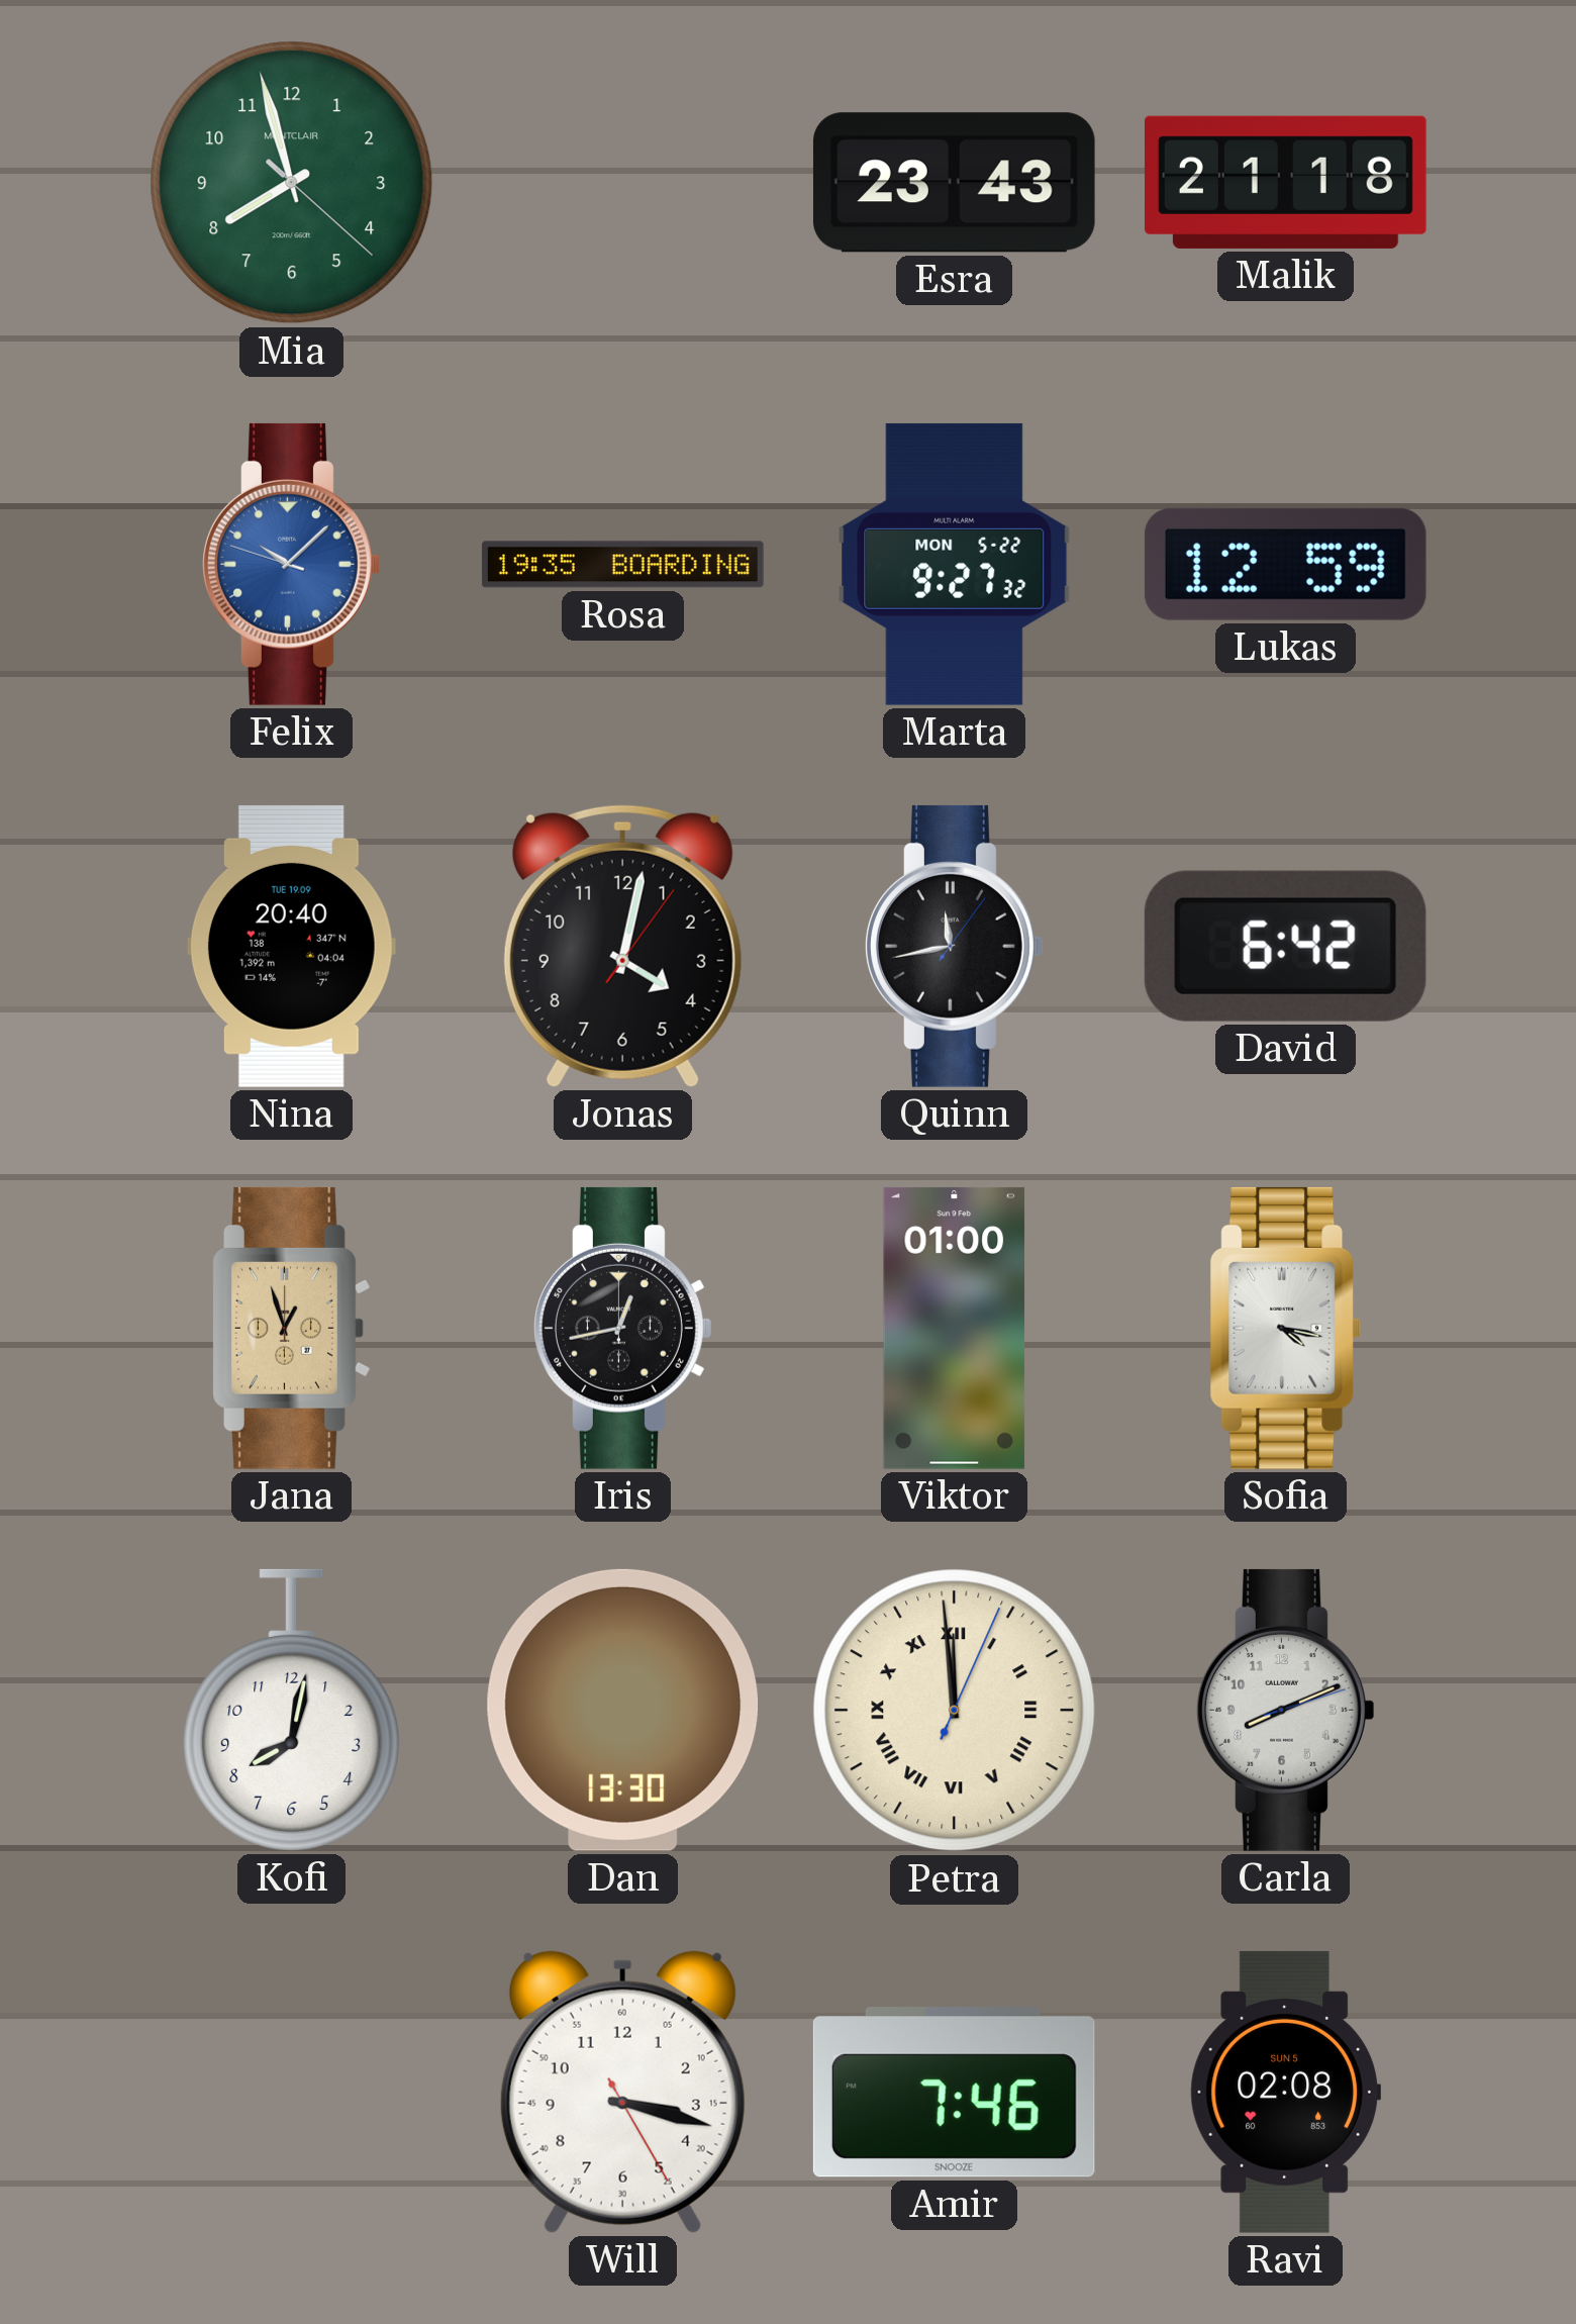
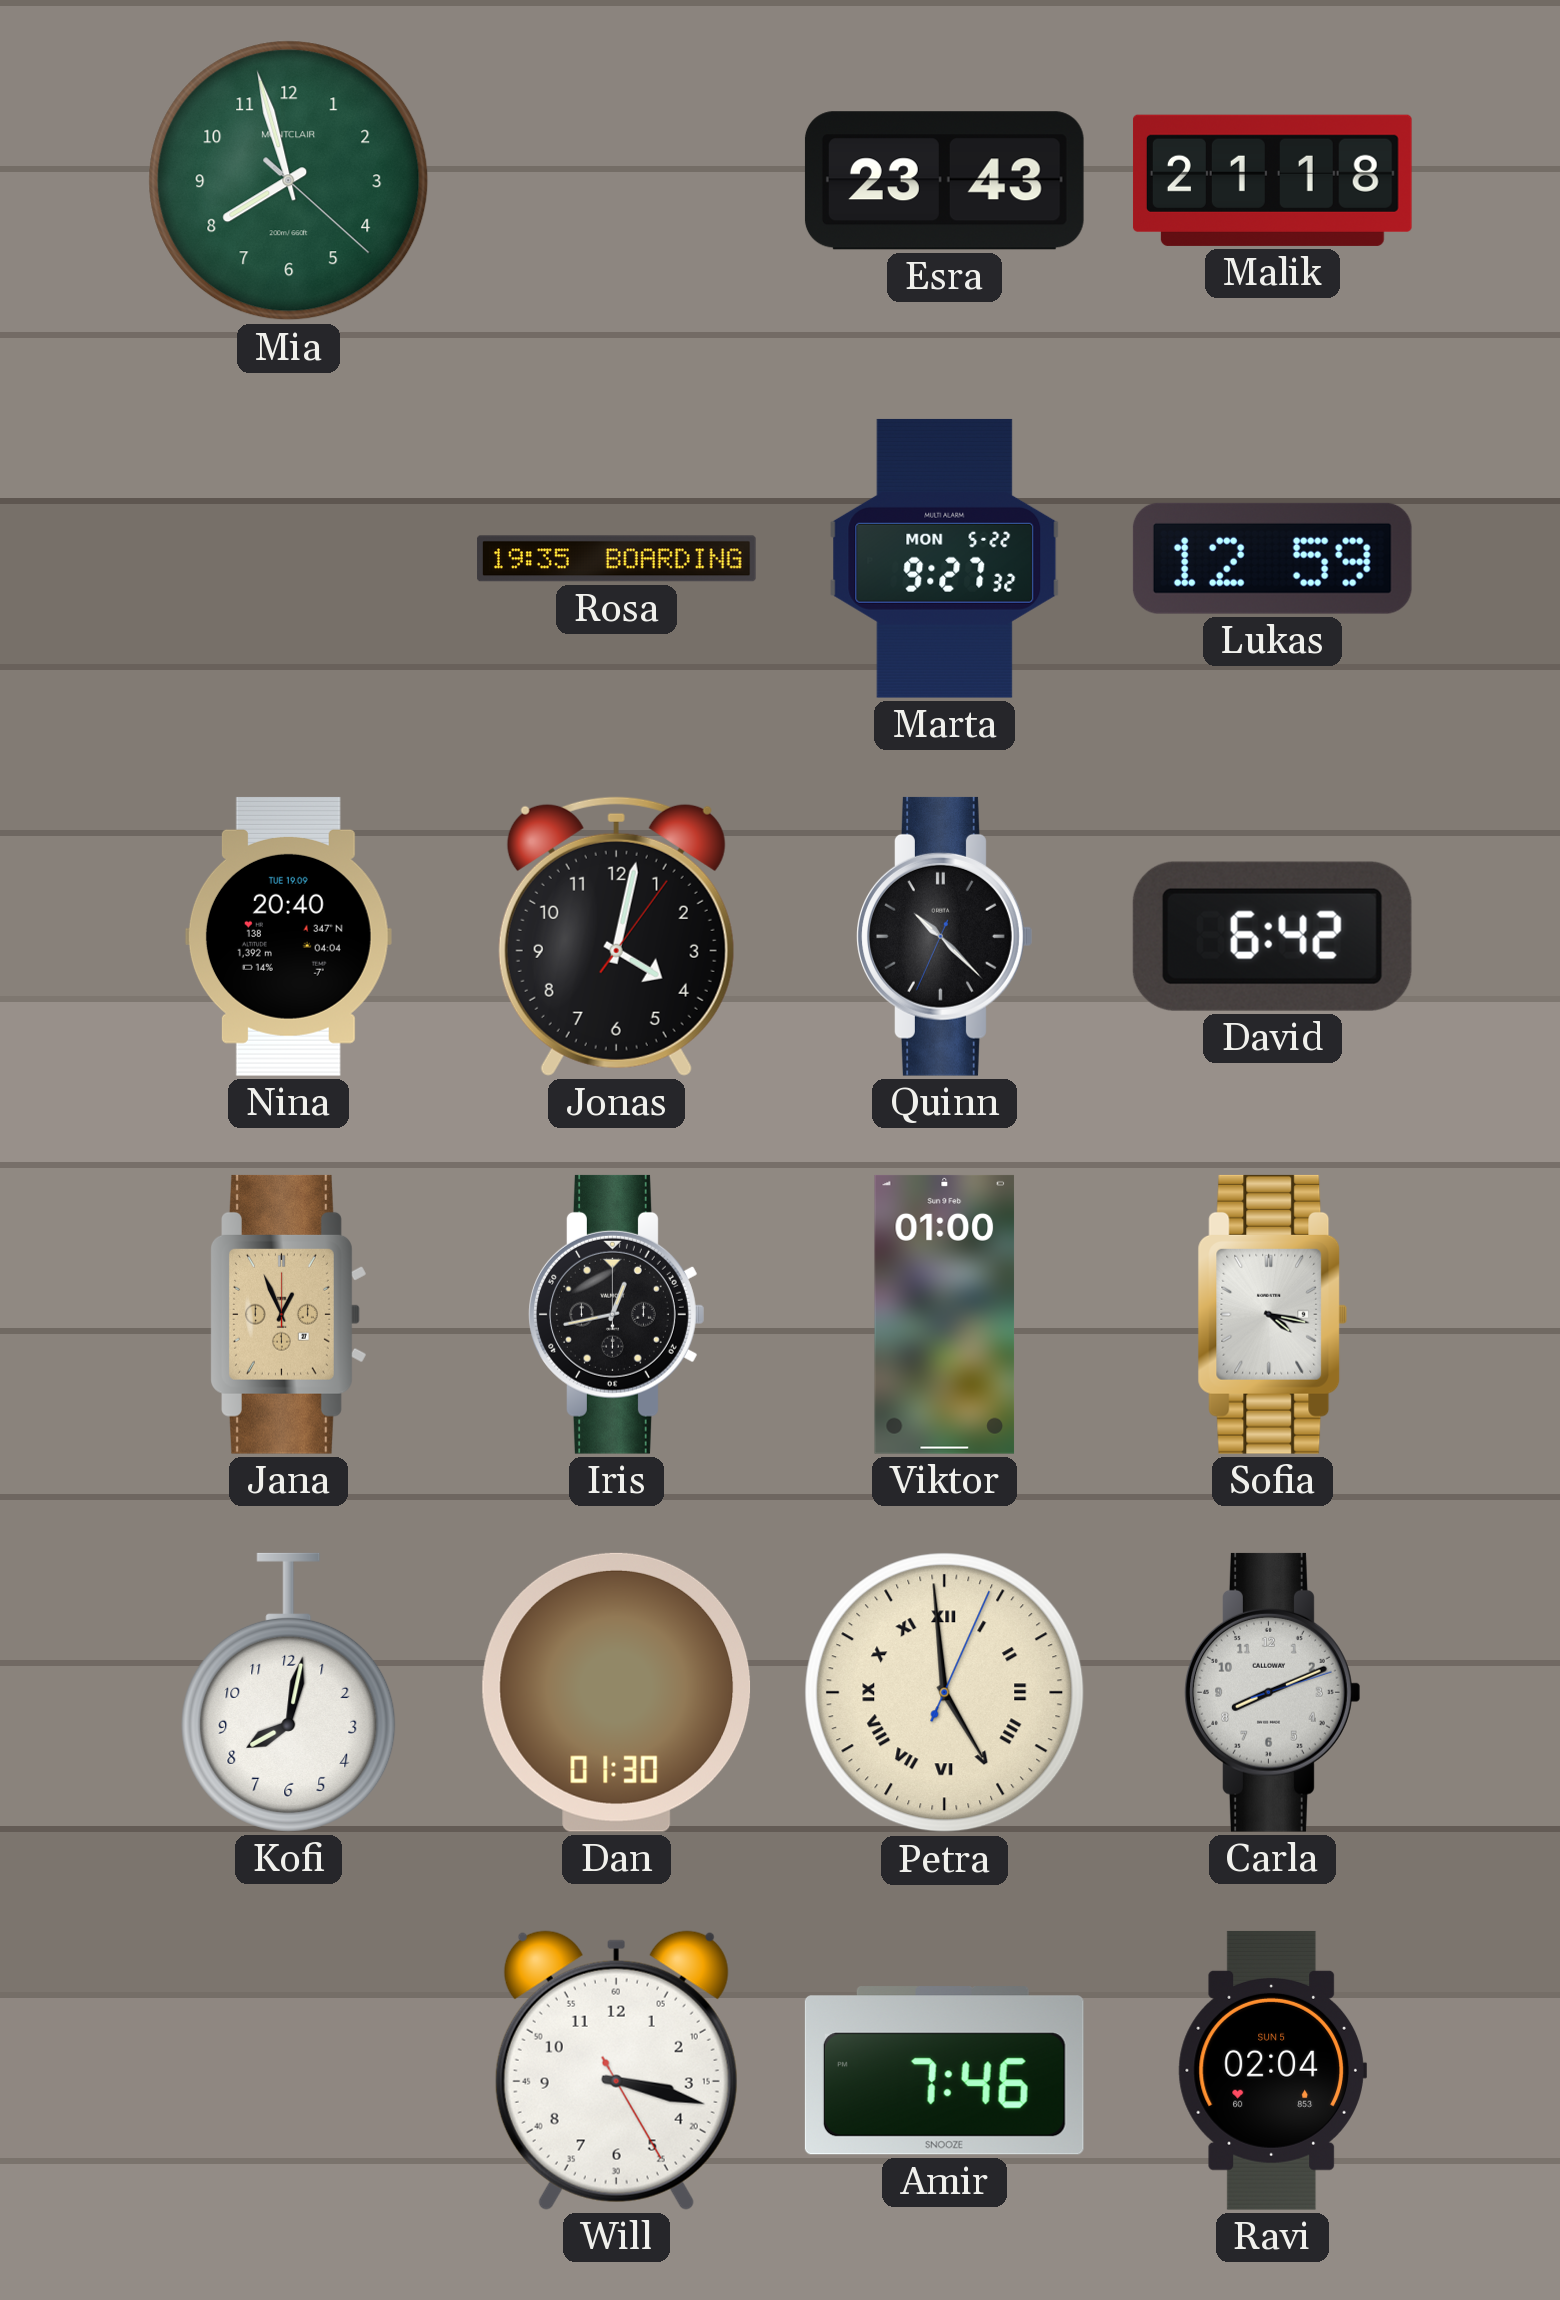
Felix: 10:07 -> none (292, 564)
Quinn: 11:43 -> 10:22 (945, 936)
Jana: 12:57 -> 12:56 (288, 1314)
Dan: 13:30 -> 01:30 (617, 1692)
Petra: 11:59 -> 4:59 (945, 1693)
Ravi: 02:08 -> 02:04 (1272, 2070)
